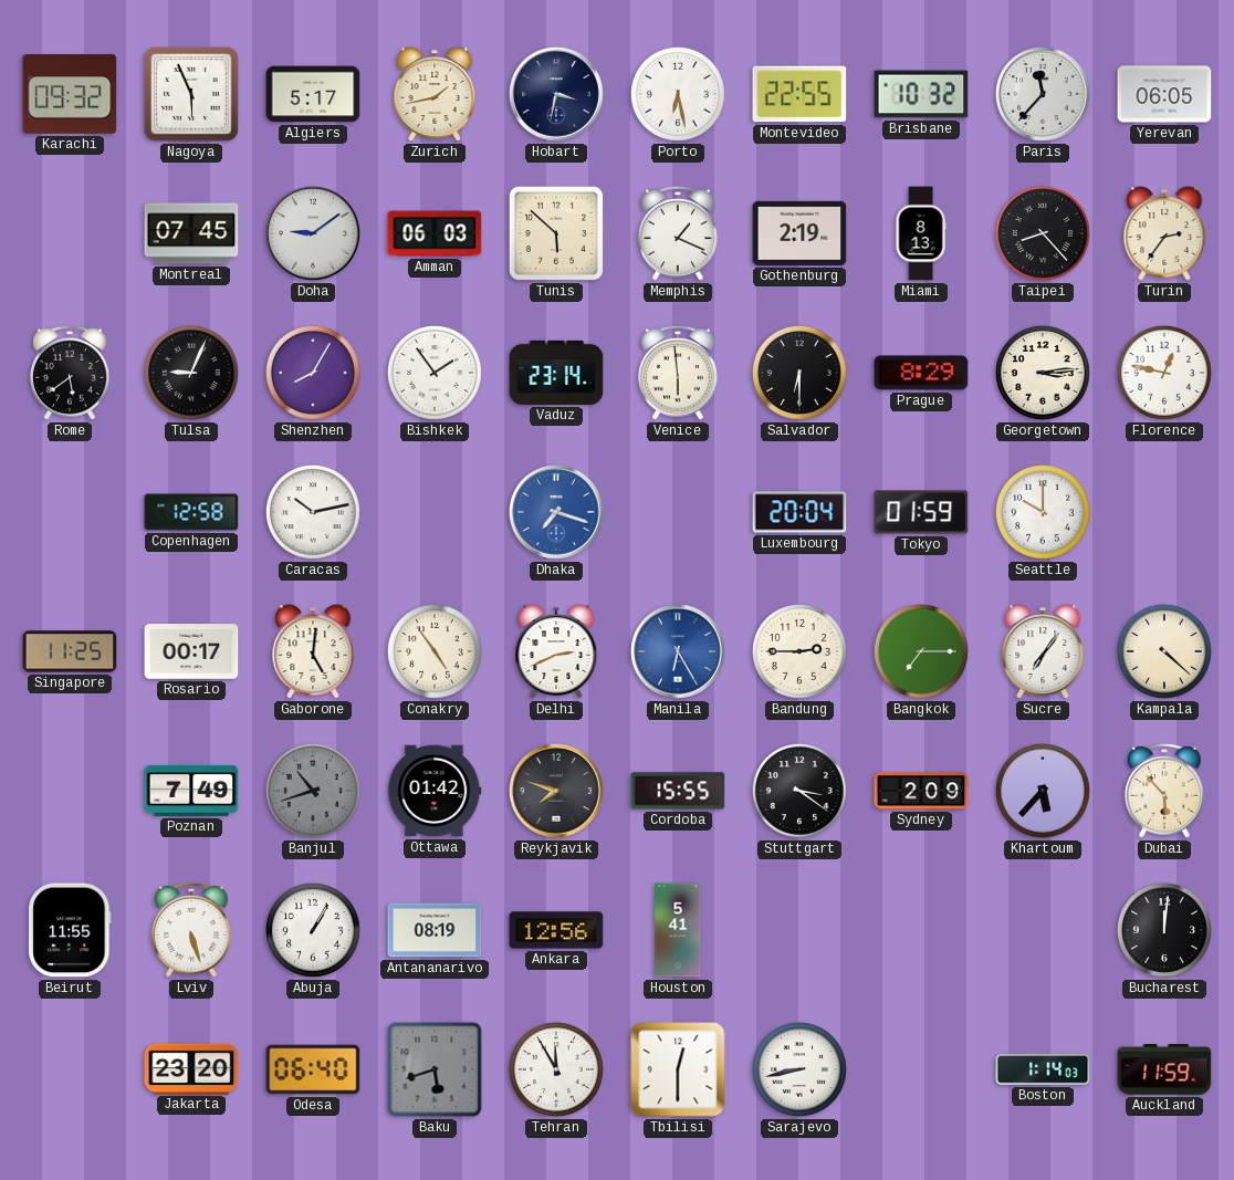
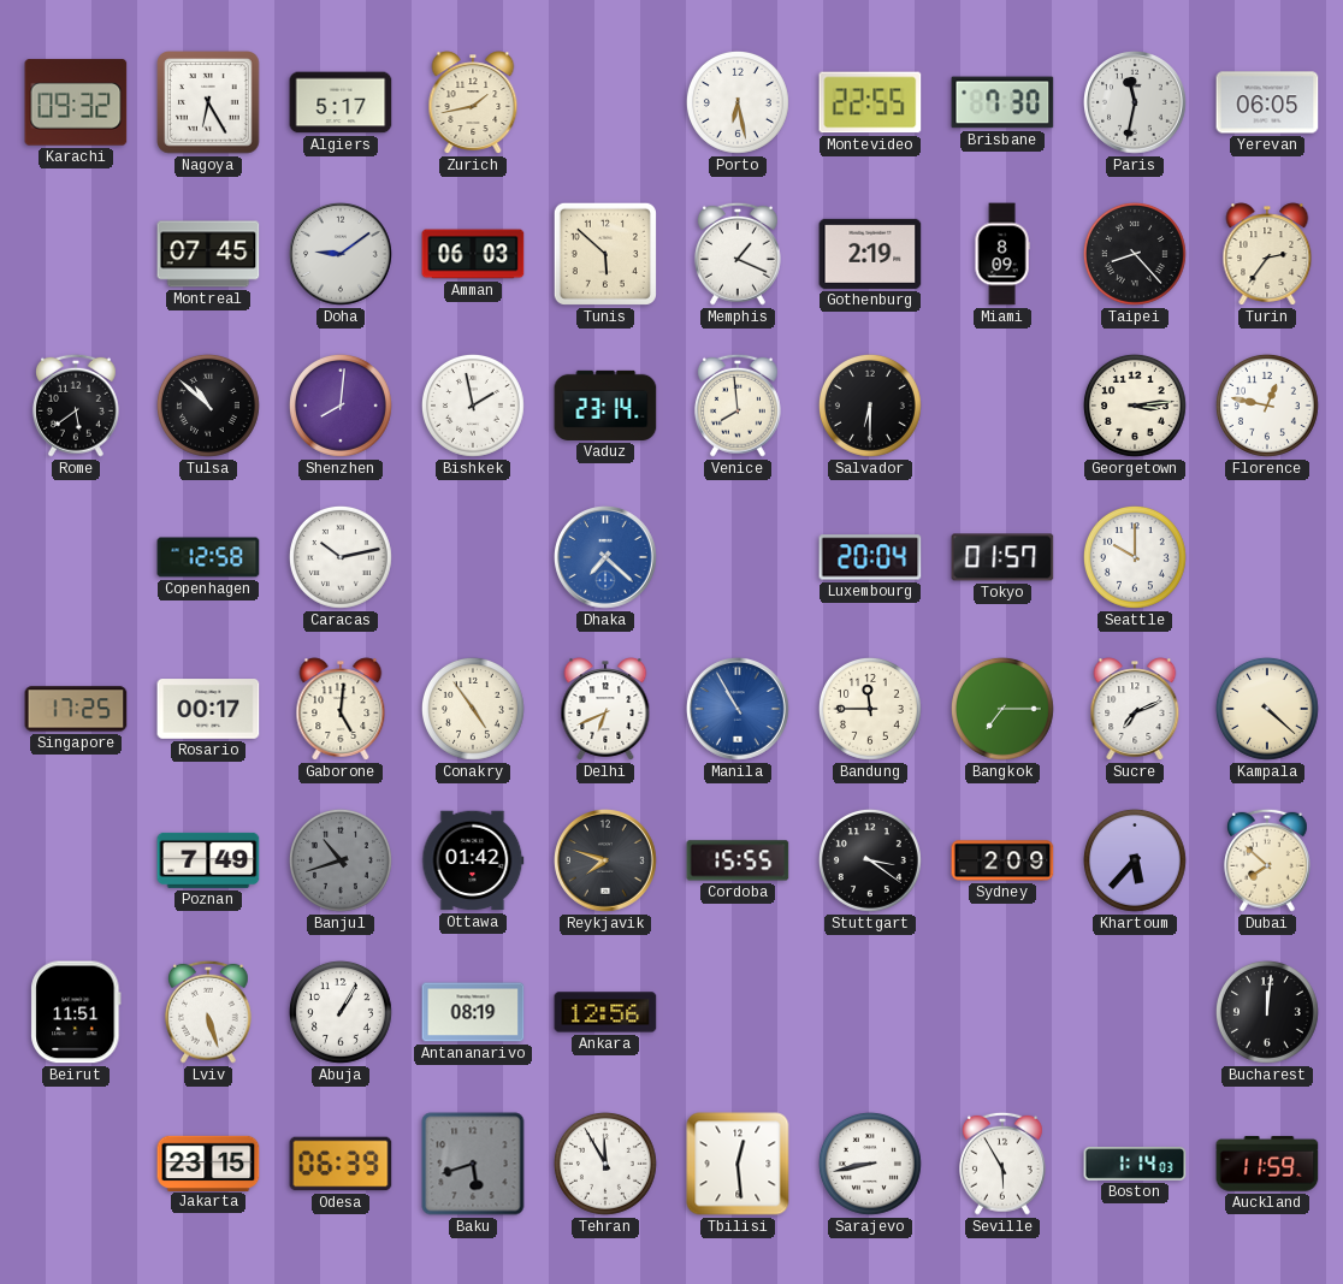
Nagoya: 5:56 -> 6:25 (208, 102)
Hobart: 3:32 -> none (557, 95)
Brisbane: 10:32 -> 7:30 (1002, 102)
Paris: 11:37 -> 11:32 (1136, 103)
Miami: 8:13 -> 8:09 (1002, 254)
Tulsa: 9:04 -> 10:52 (208, 406)
Shenzhen: 8:05 -> 8:01 (341, 406)
Bishkek: 1:54 -> 1:58 (473, 406)
Venice: 5:59 -> 7:59 (738, 406)
Prague: 8:29 -> none (921, 373)
Dhaka: 7:18 -> 7:22 (607, 558)
Tokyo: 01:59 -> 01:57 (1002, 557)
Singapore: 11:25 -> 17:25 (76, 709)
Delhi: 2:41 -> 6:41 (605, 709)
Manila: 6:25 -> 10:55 (739, 710)
Bandung: 2:45 -> 11:45 (870, 709)
Sucre: 7:06 -> 7:11 (1135, 709)
Dubai: 5:53 -> 7:52 (1267, 860)
Beirut: 11:55 -> 11:51 (76, 1012)
Houston: 5:41 -> none (678, 930)
Jakarta: 23:20 -> 23:15 (208, 1162)
Odesa: 06:40 -> 06:39 (341, 1164)
Tbilisi: 12:30 -> 12:29 (738, 1164)
Seville: none -> 5:55 (1002, 1164)
